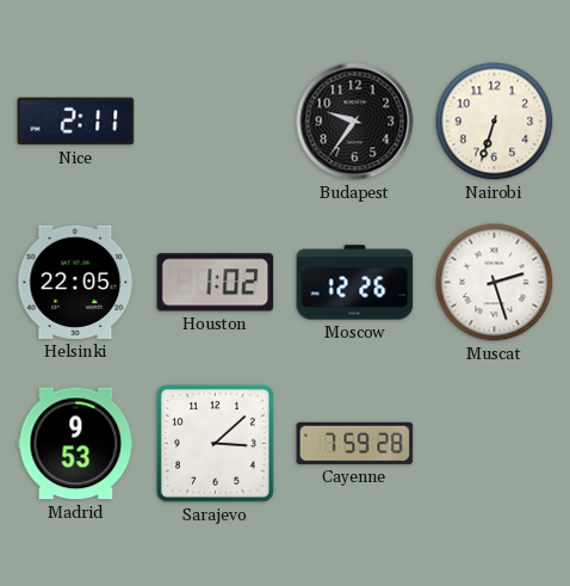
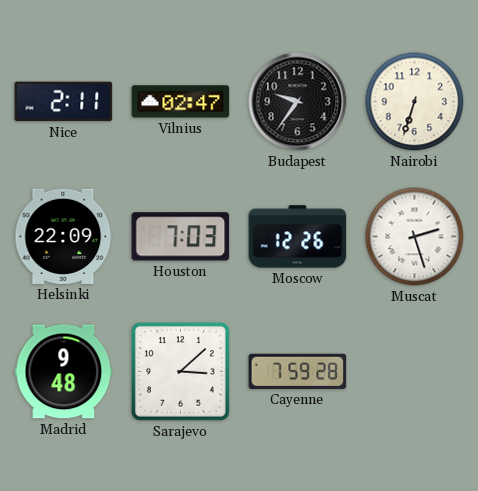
Vilnius: none -> 02:47 (181, 102)
Helsinki: 22:05 -> 22:09 (64, 236)
Houston: 1:02 -> 7:03 (181, 237)
Madrid: 9:53 -> 9:48 (64, 372)
